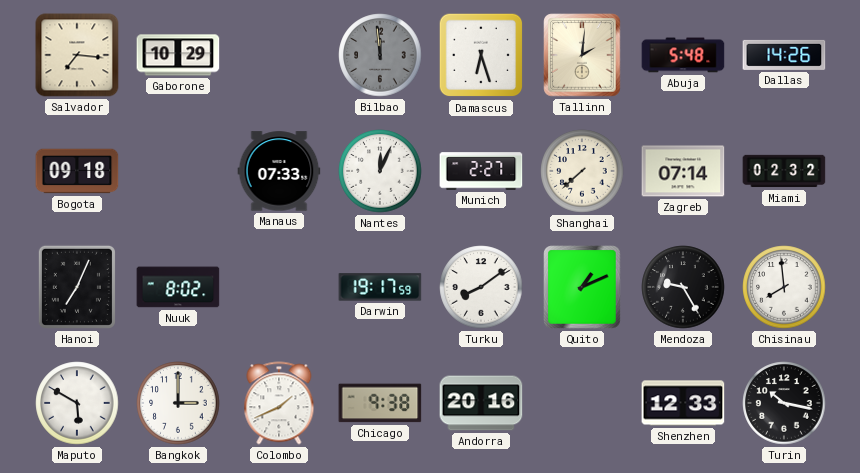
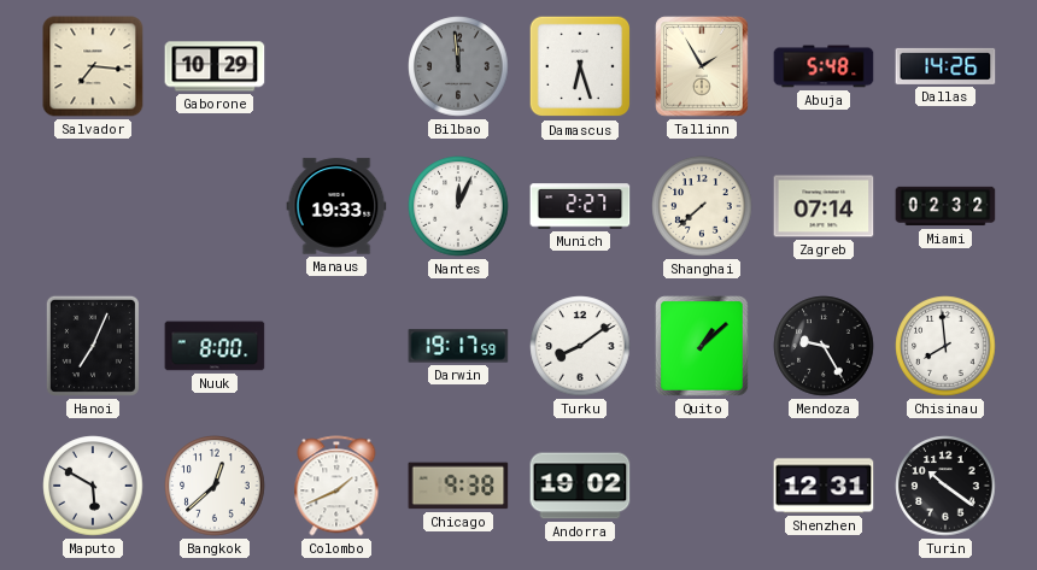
Tallinn: 2:01 -> 1:55 (702, 66)
Bogota: 09:18 -> none (77, 171)
Manaus: 07:33 -> 19:33 (336, 206)
Nuuk: 8:02 -> 8:00 (215, 346)
Quito: 1:11 -> 1:08 (702, 346)
Bangkok: 3:00 -> 12:38 (215, 486)
Andorra: 20:16 -> 19:02 (580, 486)
Shenzhen: 12:33 -> 12:31 (824, 486)
Turin: 10:17 -> 10:21 (945, 486)
